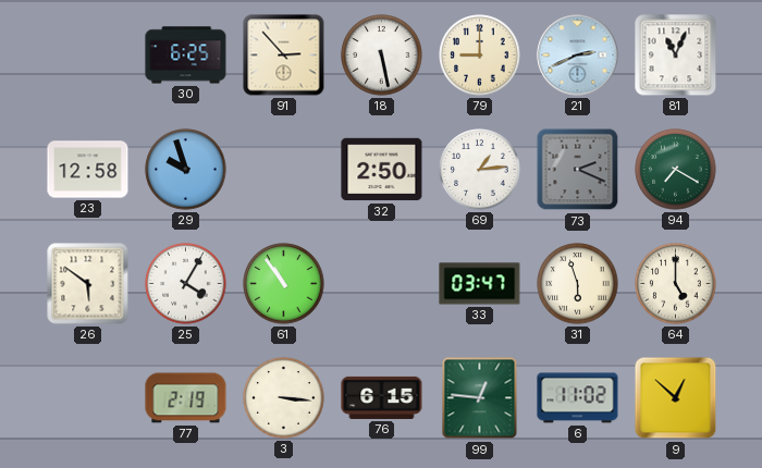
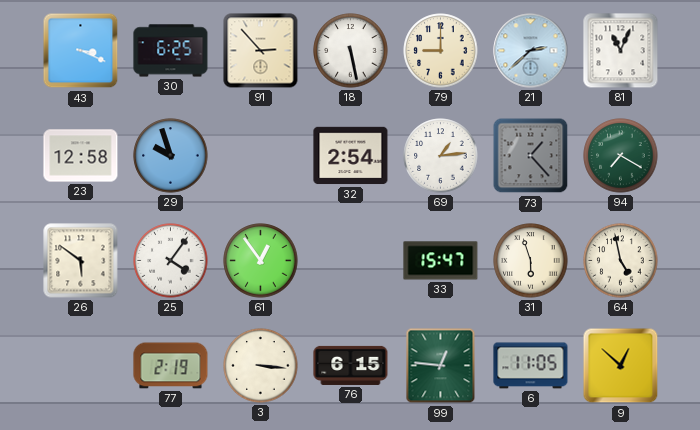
43: none -> 3:19 (81, 51)
21: 2:41 -> 2:38 (531, 51)
32: 2:50 -> 2:54 (351, 156)
73: 2:19 -> 1:23 (531, 156)
25: 4:05 -> 4:06 (171, 261)
61: 10:54 -> 12:54 (261, 261)
33: 03:47 -> 15:47 (441, 261)
64: 5:00 -> 4:58 (621, 261)
6: 11:02 -> 11:05 (531, 366)
